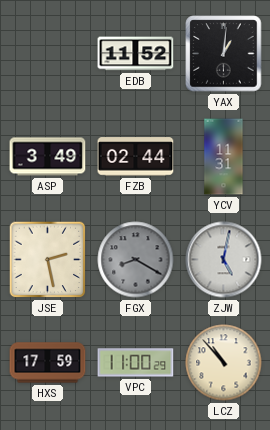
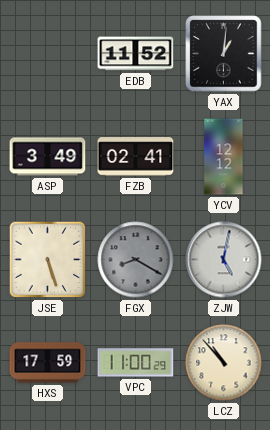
FZB: 02:44 -> 02:41 (136, 157)
YCV: 11:31 -> 12:12 (224, 157)
JSE: 2:28 -> 5:27 (48, 260)
